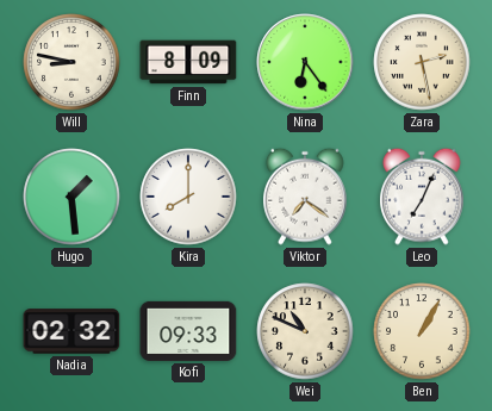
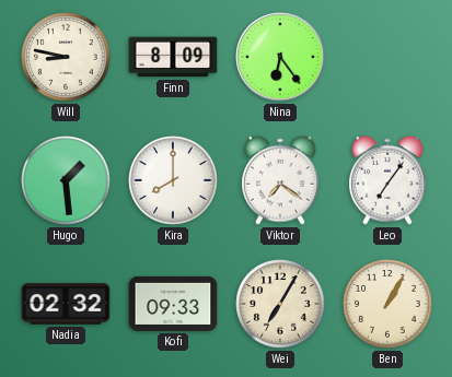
Zara: 2:28 -> none (422, 62)
Leo: 7:04 -> 7:06 (389, 180)
Wei: 10:49 -> 7:05 (280, 304)
